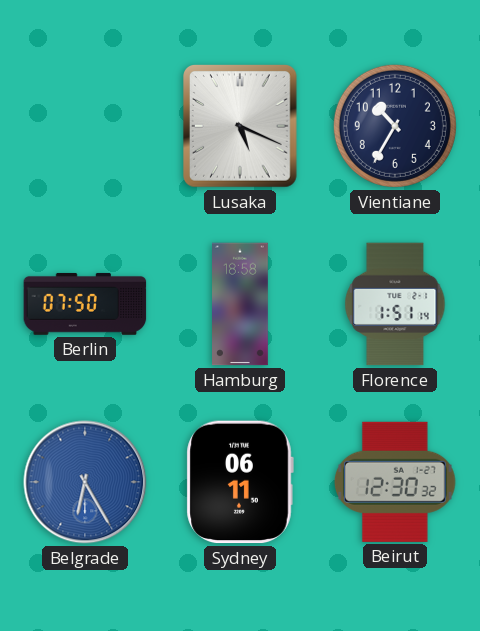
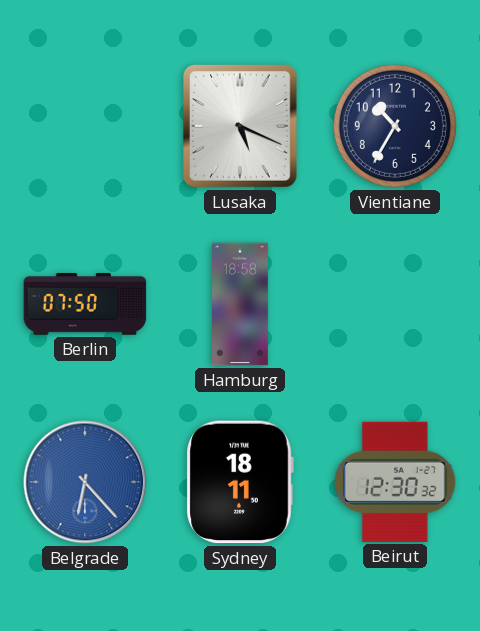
Florence: 1:51 -> none (395, 304)
Belgrade: 6:25 -> 6:23 (85, 482)
Sydney: 06:11 -> 18:11 (240, 482)
